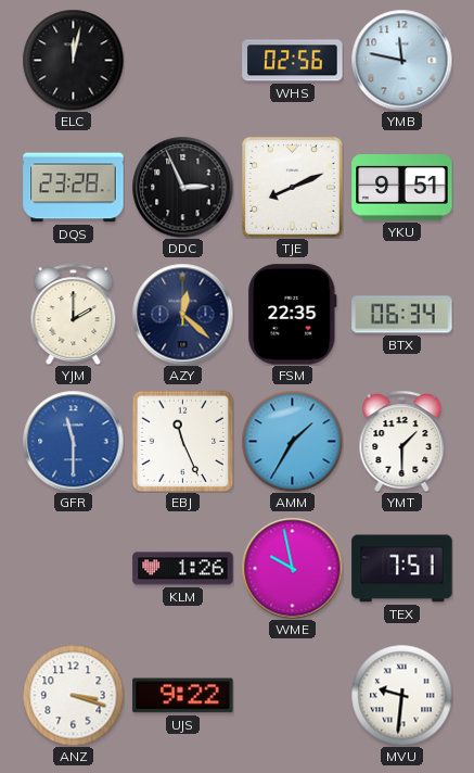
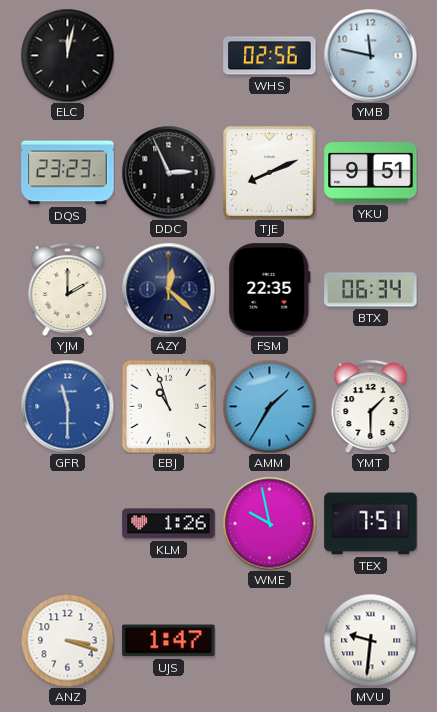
DQS: 23:28 -> 23:23 (68, 173)
EBJ: 11:26 -> 10:57 (168, 406)
UJS: 9:22 -> 1:47 (169, 641)
